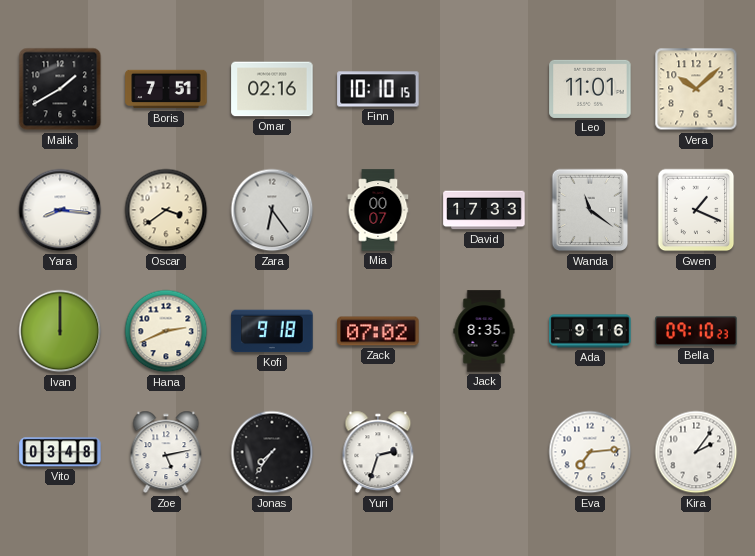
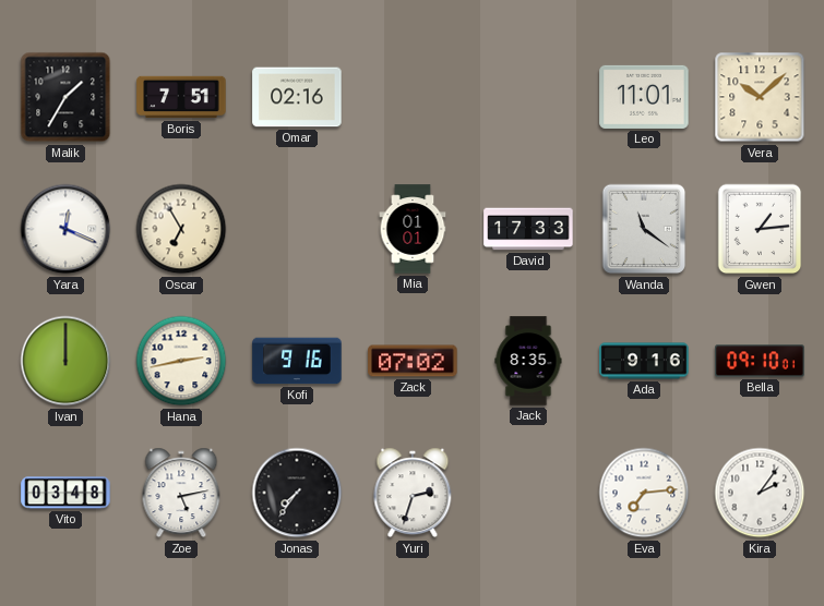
Malik: 1:40 -> 1:35 (65, 97)
Finn: 10:10 -> none (378, 89)
Yara: 8:16 -> 12:19 (65, 229)
Oscar: 3:39 -> 6:55 (181, 229)
Zara: 6:24 -> none (272, 210)
Mia: 00:07 -> 01:01 (413, 229)
Gwen: 1:19 -> 1:14 (760, 229)
Hana: 2:41 -> 2:43 (181, 361)
Kofi: 9:18 -> 9:16 (297, 361)
Bella: 09:10:23 -> 09:10:01 (760, 361)
